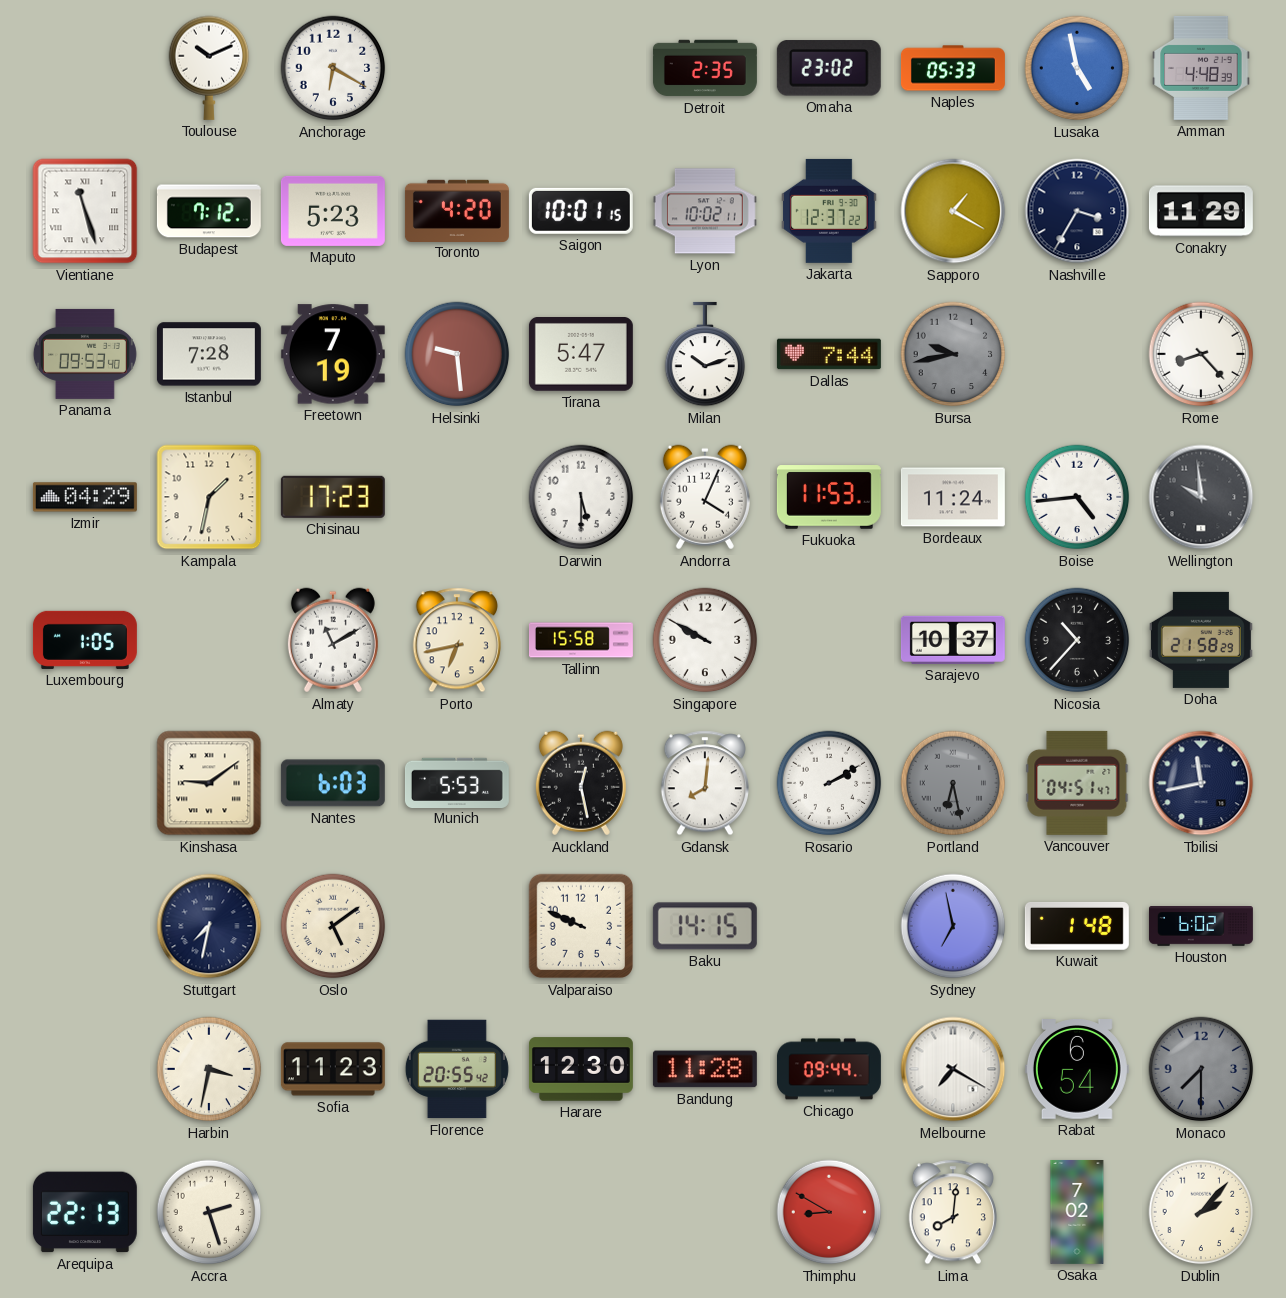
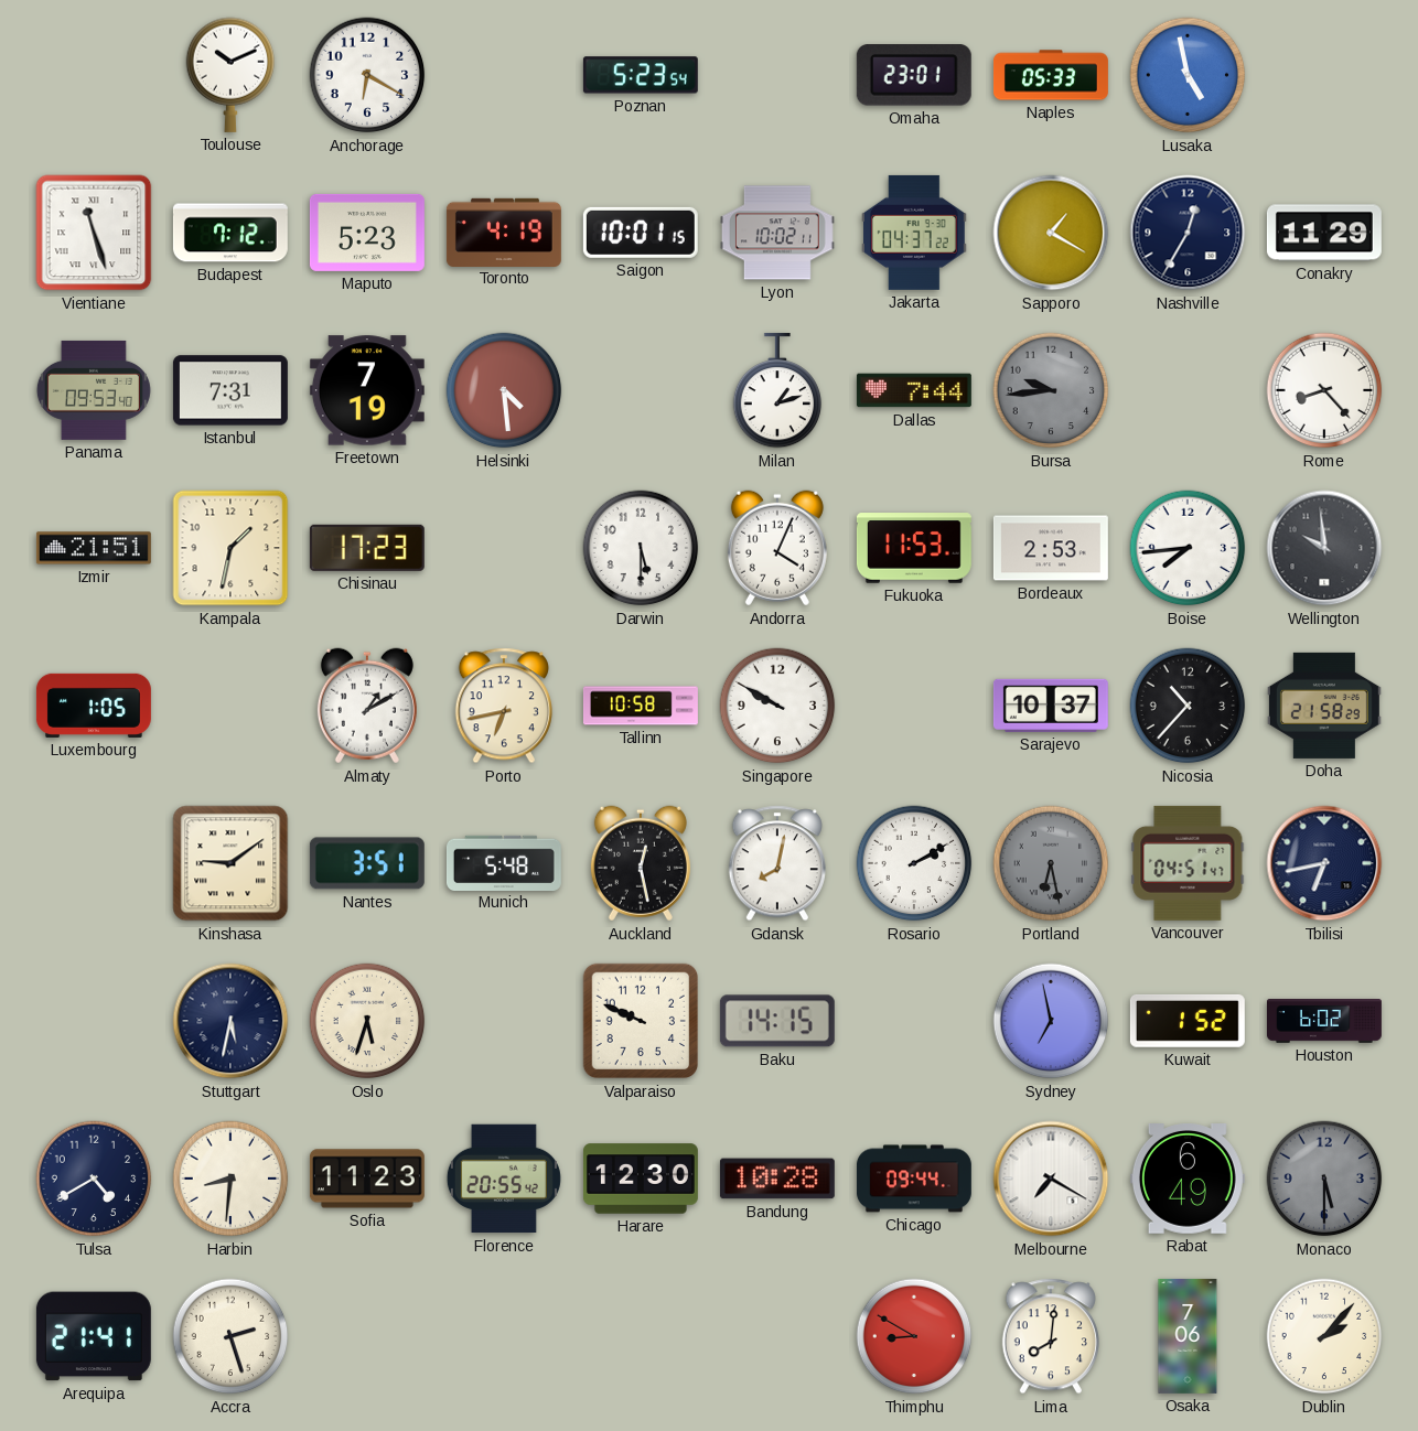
Poznan: none -> 5:23 (641, 75)
Detroit: 2:35 -> none (705, 68)
Omaha: 23:02 -> 23:01 (914, 75)
Amman: 4:48 -> none (1201, 68)
Toronto: 4:20 -> 4:19 (504, 232)
Jakarta: 12:37 -> 04:37 (915, 233)
Nashville: 3:35 -> 12:35 (1188, 233)
Istanbul: 7:28 -> 7:31 (230, 390)
Helsinki: 9:29 -> 4:29 (504, 390)
Tirana: 5:47 -> none (581, 355)
Milan: 10:12 -> 1:12 (777, 390)
Bursa: 9:43 -> 9:44 (1051, 390)
Izmir: 04:29 -> 21:51 (94, 548)
Bordeaux: 11:24 -> 2:53 (1051, 548)
Boise: 4:44 -> 7:44 (1188, 548)
Almaty: 11:10 -> 1:10 (367, 706)
Tallinn: 15:58 -> 10:58 (641, 706)
Nantes: 6:03 -> 3:51 (367, 863)
Munich: 5:53 -> 5:48 (504, 862)
Gdansk: 8:01 -> 8:02 (777, 863)
Tbilisi: 11:43 -> 6:43 (1324, 863)
Stuttgart: 7:32 -> 5:32 (230, 1021)
Oslo: 5:09 -> 5:33 (367, 1021)
Kuwait: 1:48 -> 1:52 (1188, 1021)
Tulsa: none -> 4:40 (94, 1179)
Harbin: 3:32 -> 8:31 (230, 1179)
Bandung: 11:28 -> 10:28 (777, 1179)
Rabat: 6:54 -> 6:49 (1188, 1180)
Monaco: 7:30 -> 5:30 (1324, 1179)
Arequipa: 22:13 -> 21:41 (94, 1336)
Osaka: 7:02 -> 7:06 (1188, 1336)
